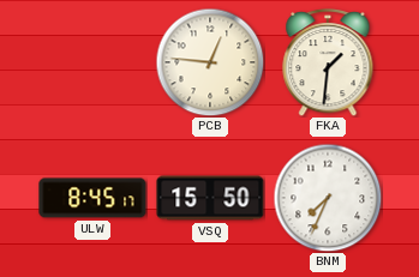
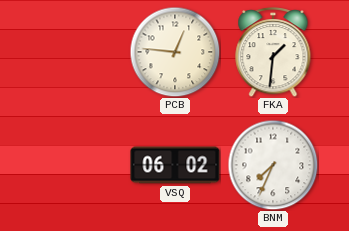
ULW: 8:45 -> none (92, 198)
VSQ: 15:50 -> 06:02 (175, 165)
